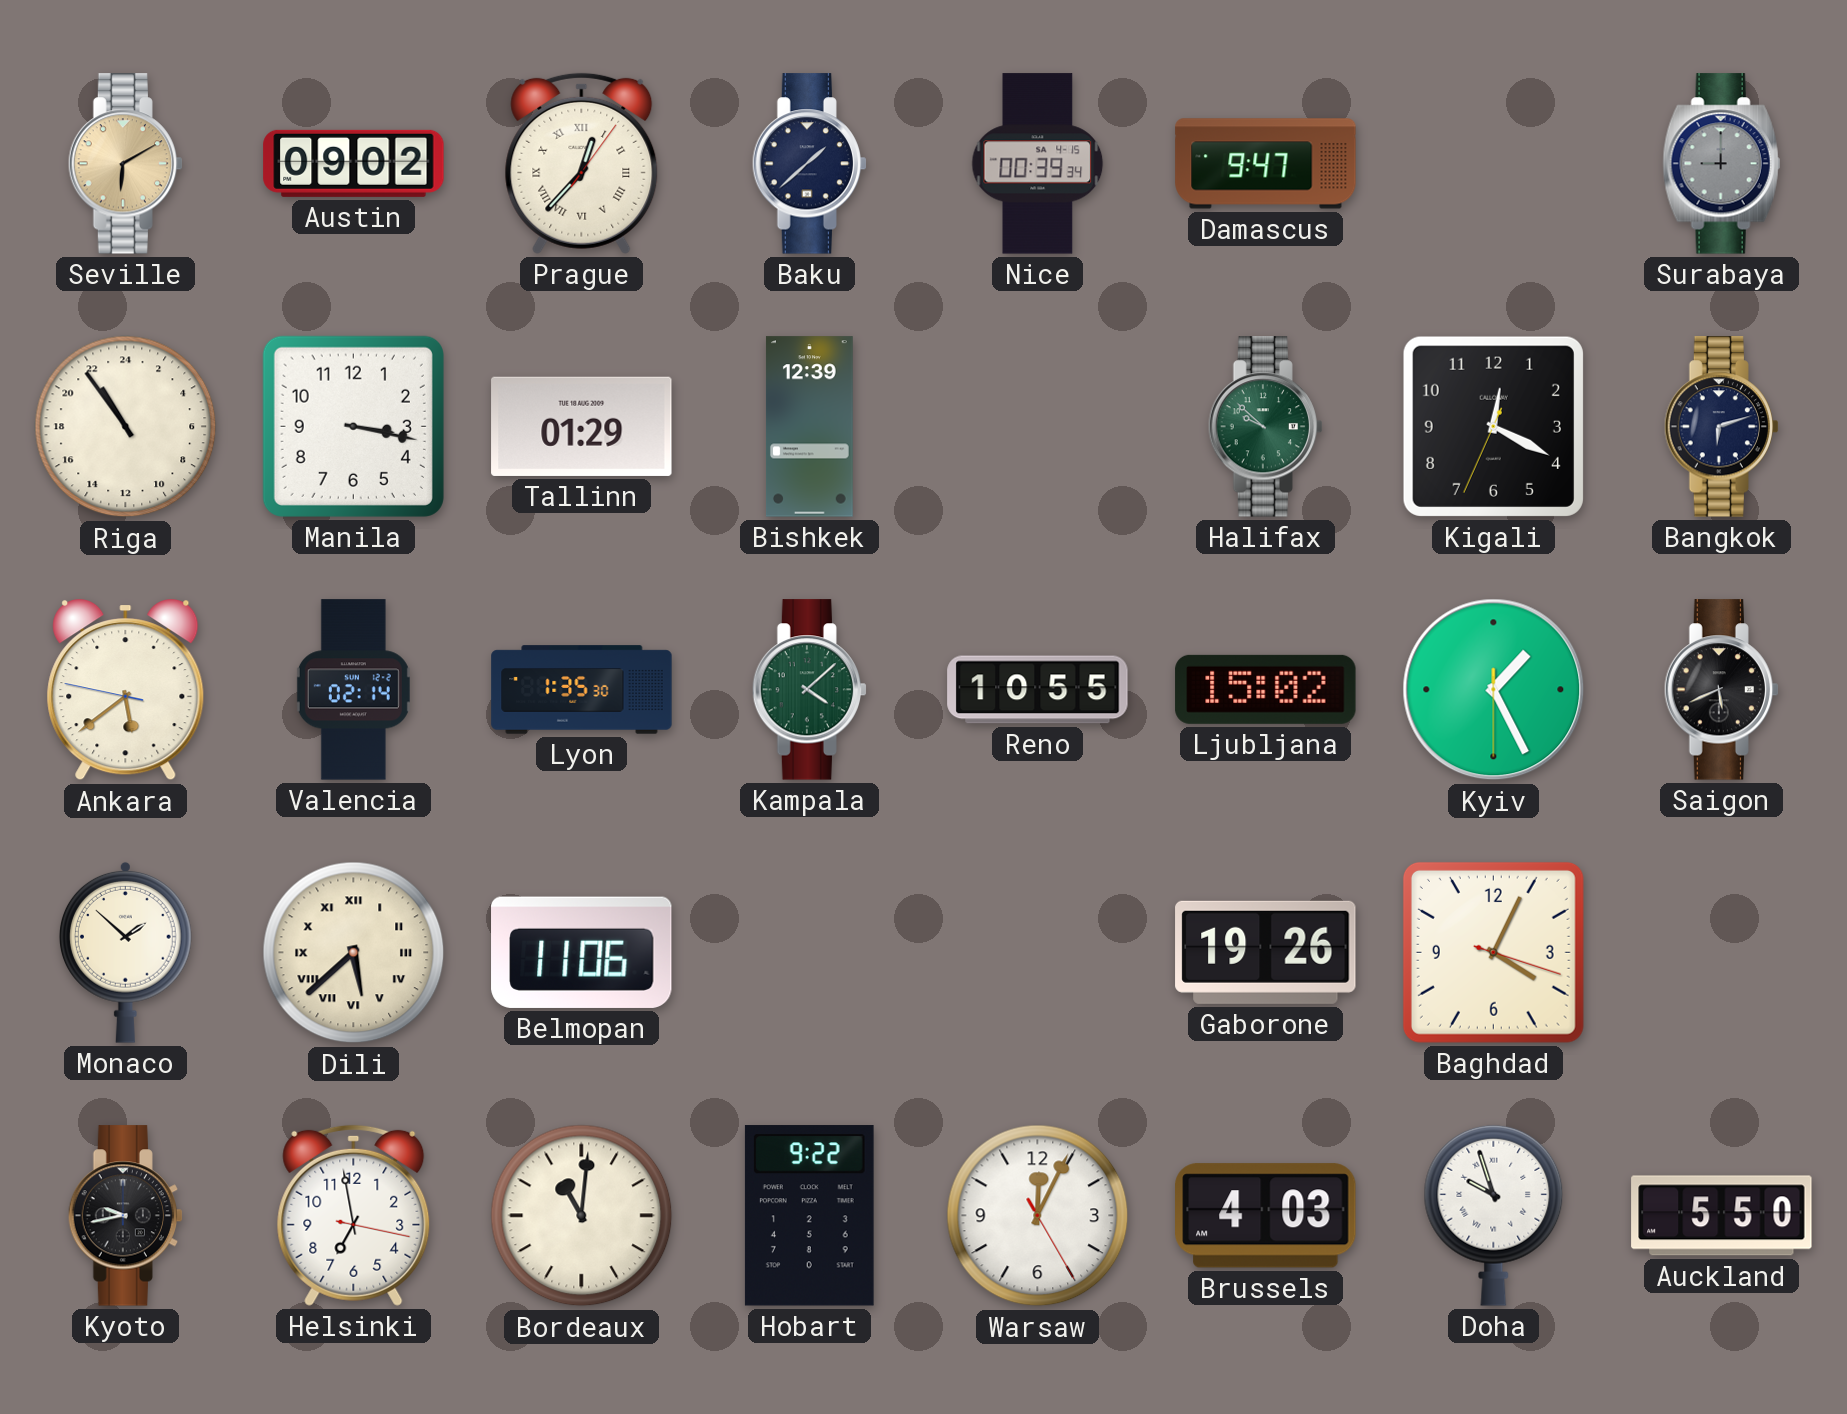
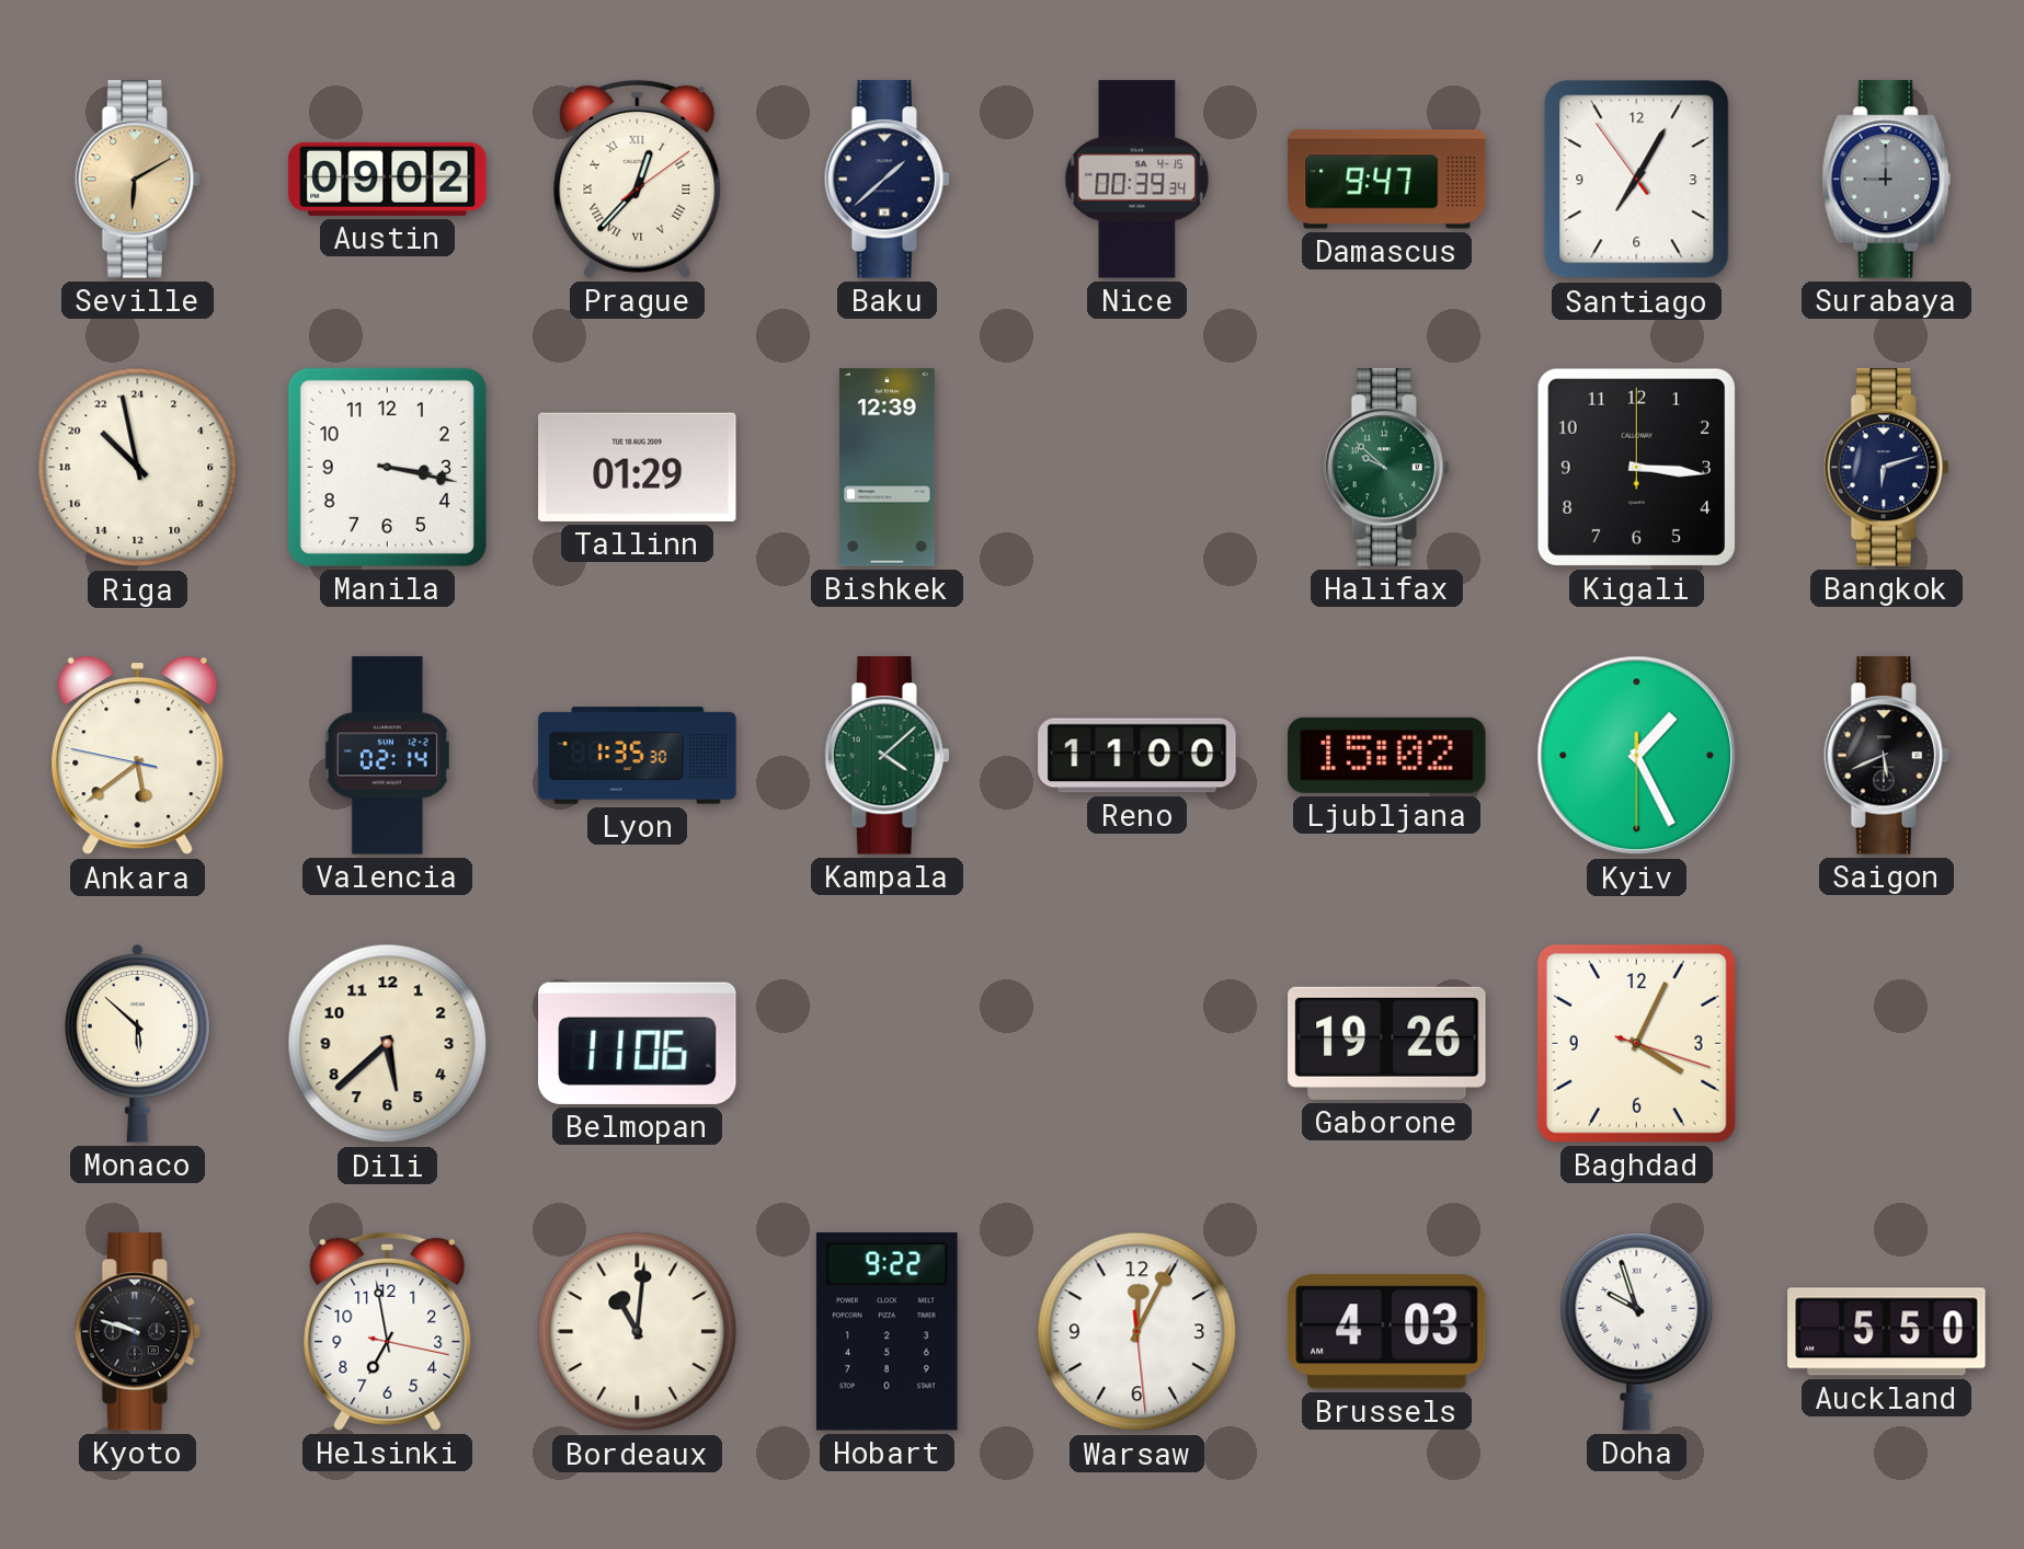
Prague: 12:37:06 -> 12:37:09 (638, 179)
Santiago: none -> 7:04 (1637, 180)
Riga: 21:54 -> 20:58 (138, 468)
Kigali: 12:19 -> 3:16 (1636, 467)
Reno: 10:55 -> 11:00 (1137, 756)
Monaco: 1:52 -> 5:52 (137, 1043)
Dili numerals: Roman -> Arabic (388, 1044)
Kyoto: 9:43 -> 9:48 (137, 1332)
Warsaw: 12:04:25 -> 12:04:29 (1137, 1332)
